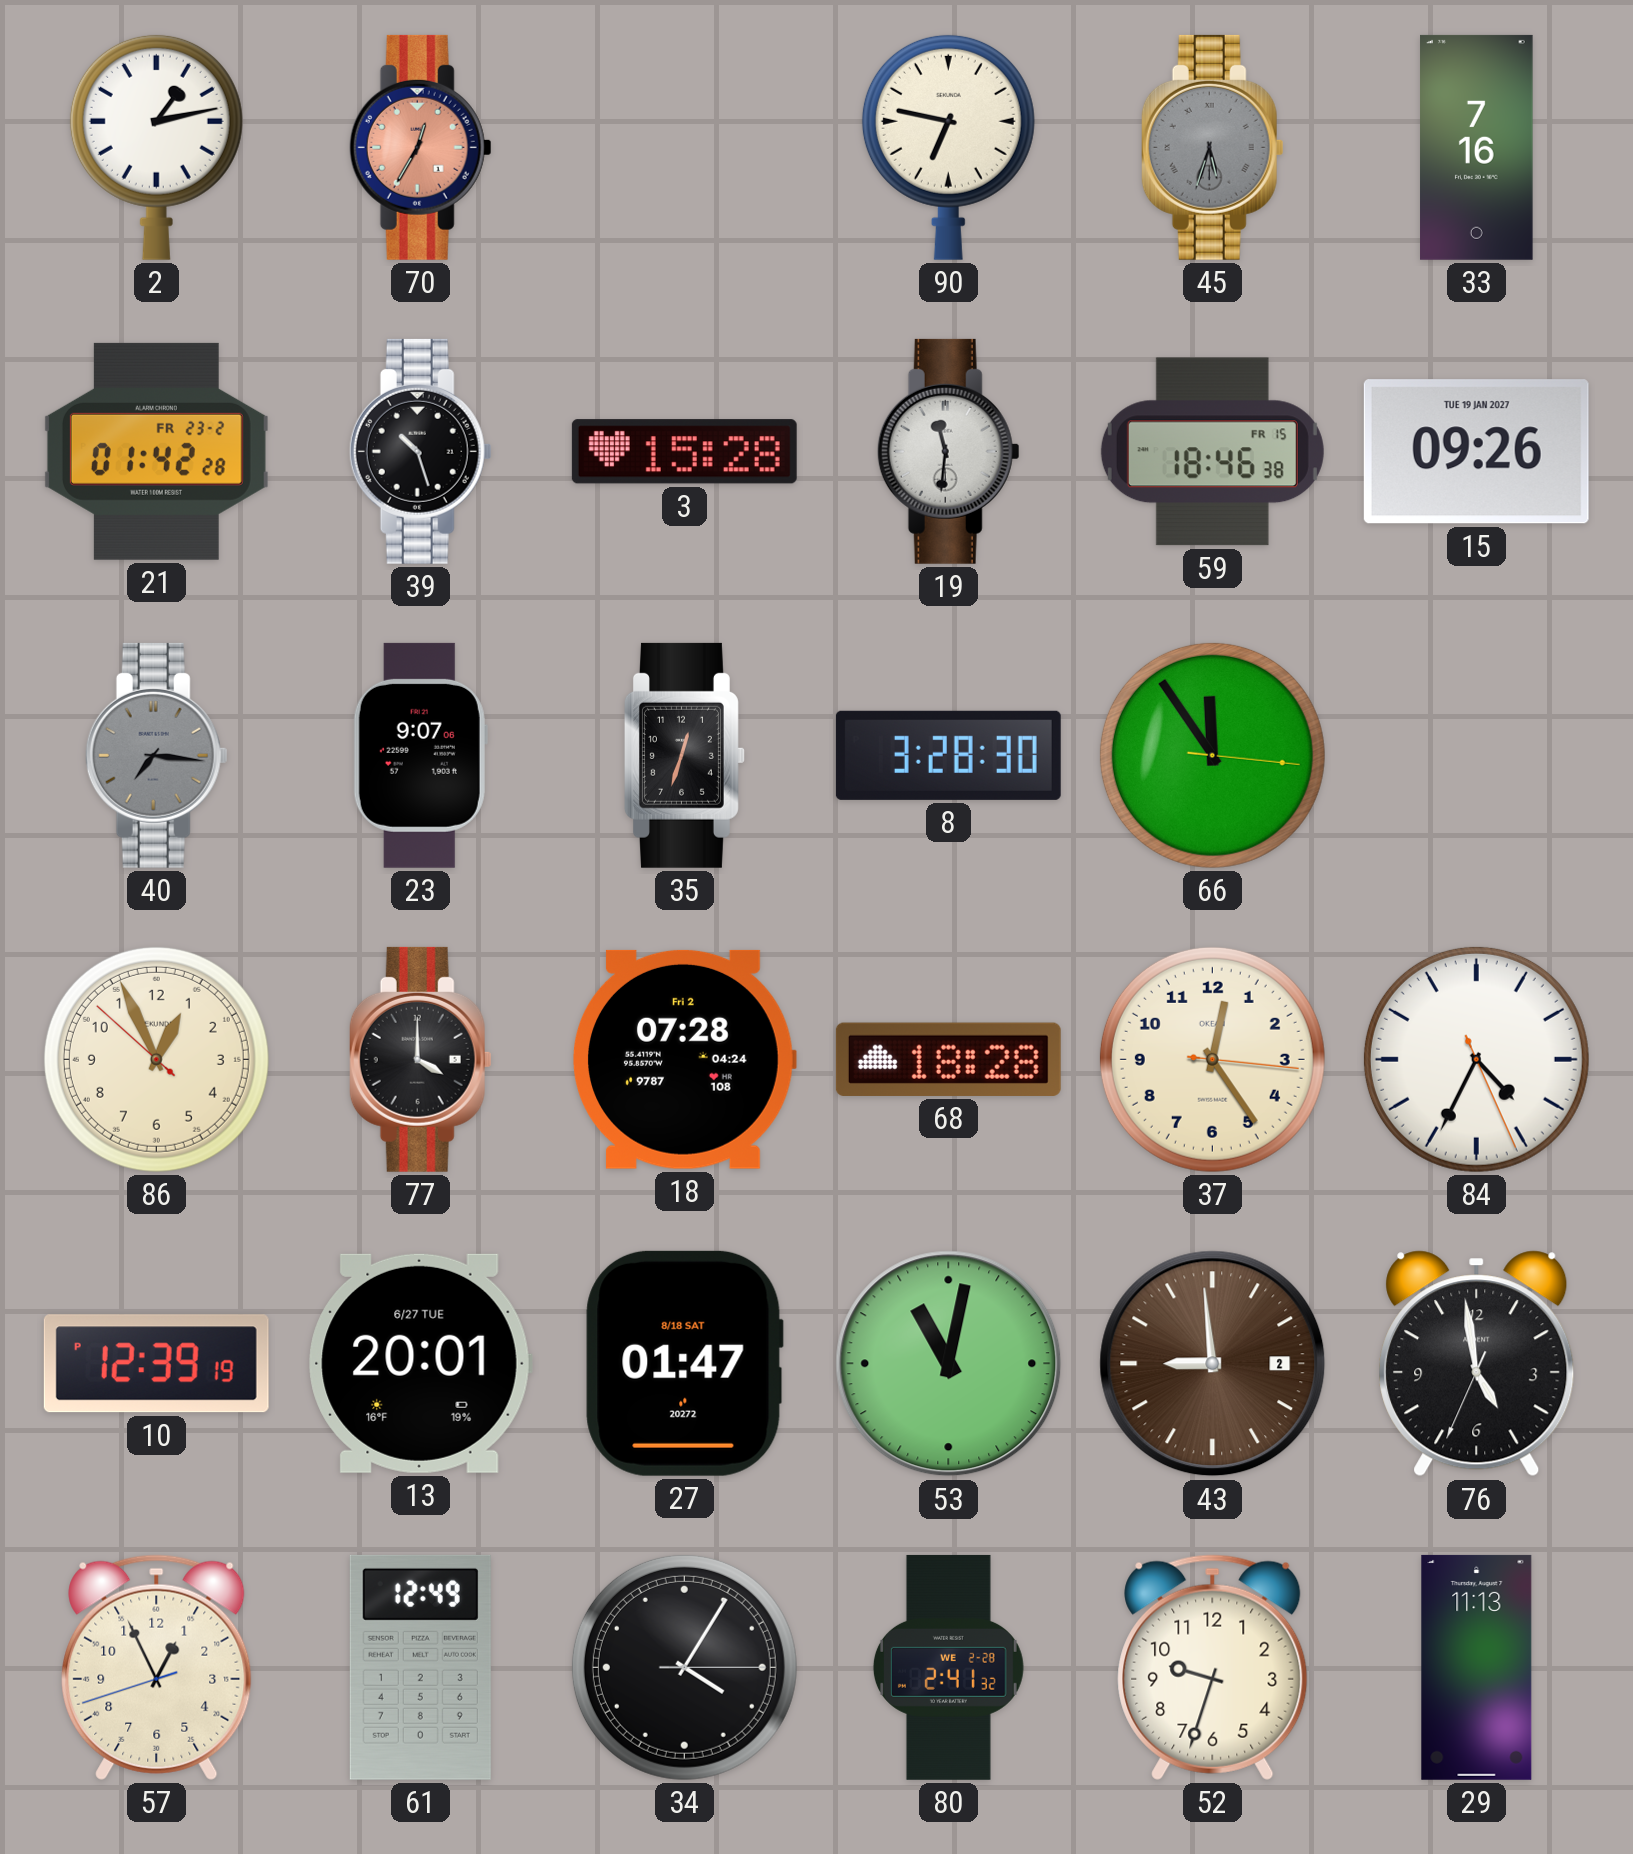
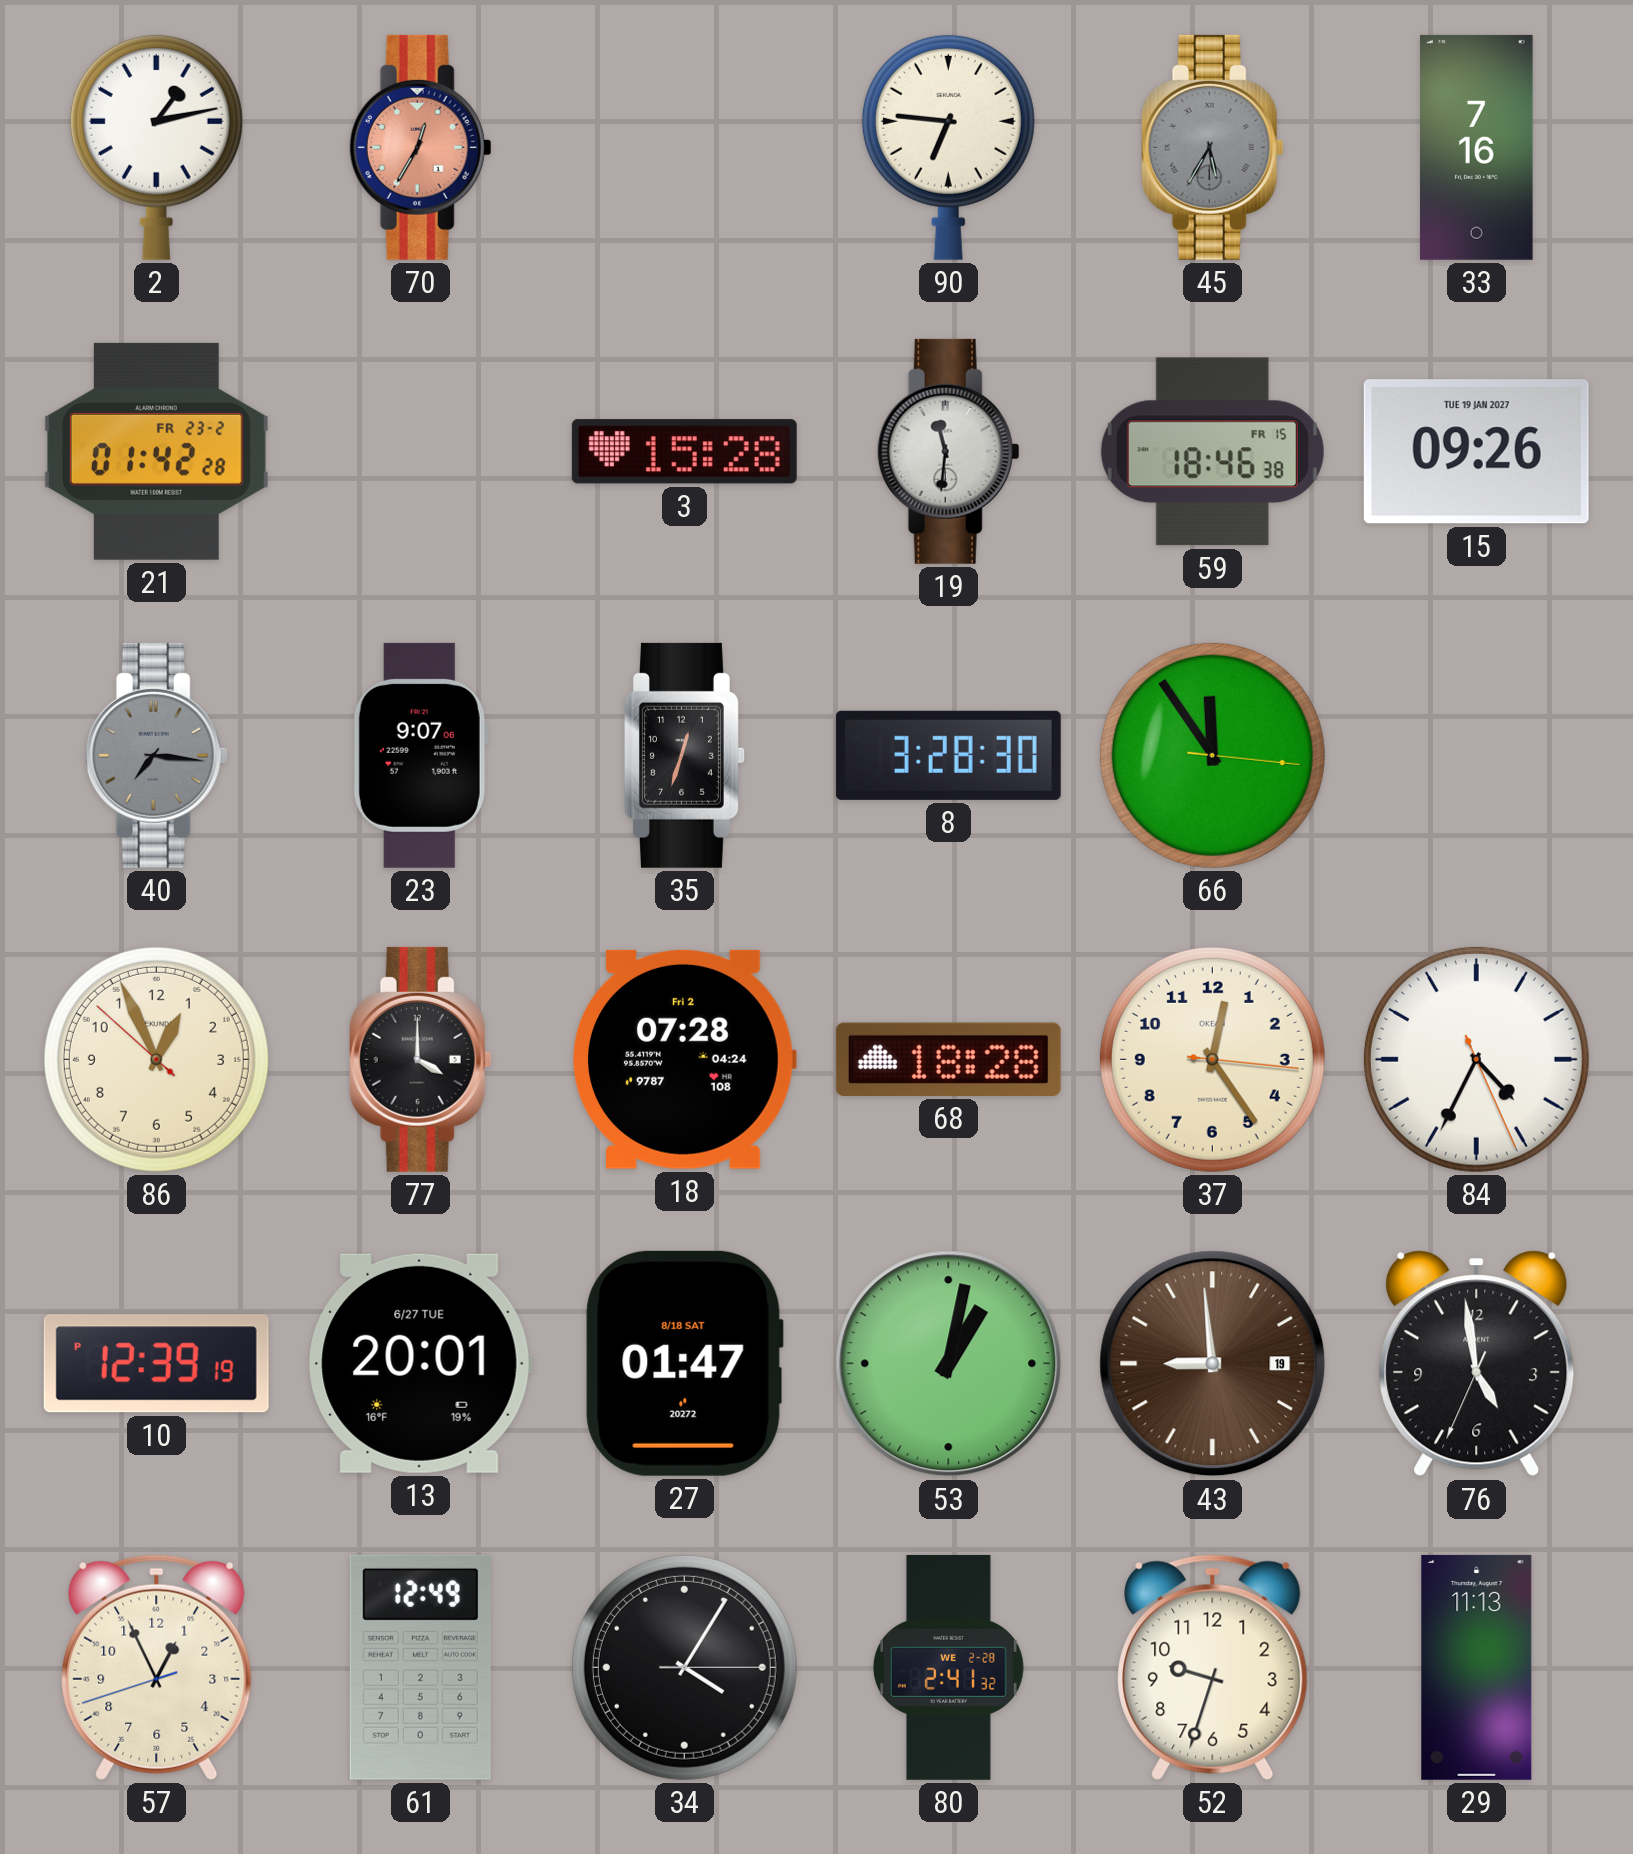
90: 6:47 -> 6:46 (948, 147)
45: 5:33 -> 5:35 (1212, 147)
39: 10:27 -> none (420, 451)
53: 11:02 -> 1:02 (949, 1364)
43 date: 2 -> 19 (1213, 1364)
